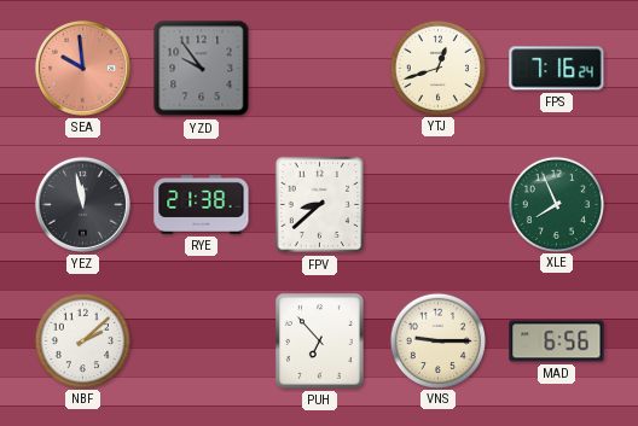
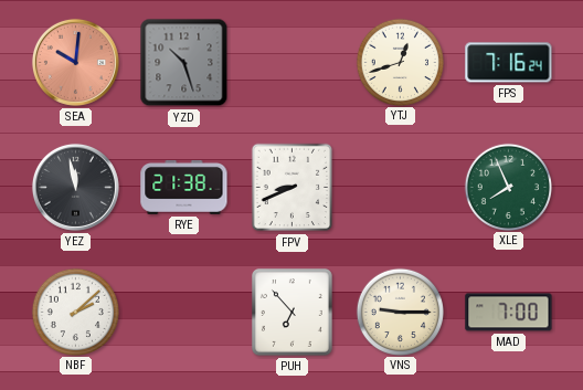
SEA: 9:59 -> 10:01 (75, 62)
YZD: 9:54 -> 10:27 (184, 63)
FPV: 8:38 -> 8:41 (293, 188)
MAD: 6:56 -> 7:00 (509, 313)
